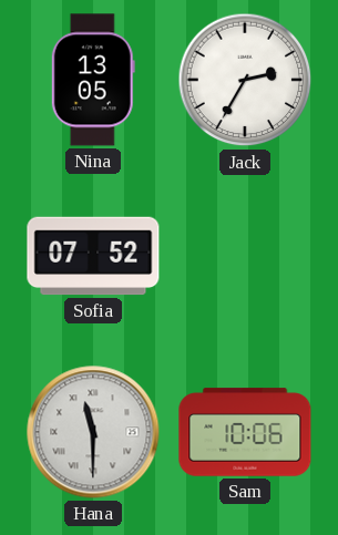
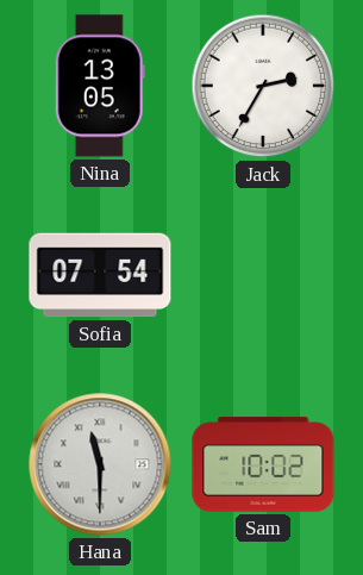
Sofia: 07:52 -> 07:54 (100, 275)
Sam: 10:06 -> 10:02 (263, 464)
